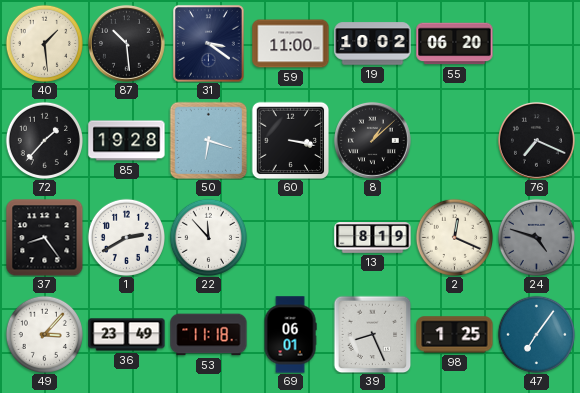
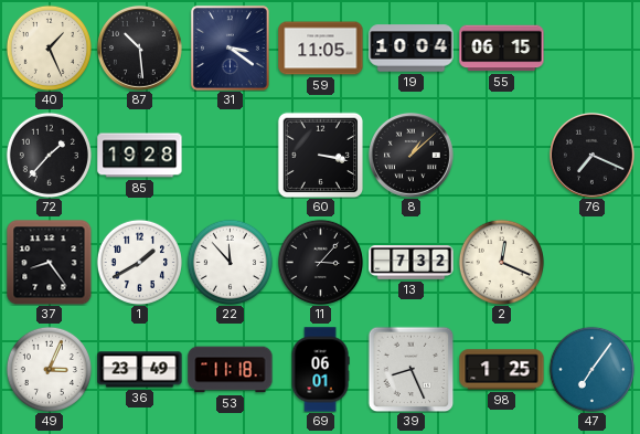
40: 1:29 -> 1:26 (49, 47)
59: 11:00 -> 11:05 (321, 49)
19: 10:02 -> 10:04 (412, 49)
55: 06:20 -> 06:15 (502, 49)
50: 6:18 -> none (208, 140)
1: 2:40 -> 1:40 (139, 262)
11: none -> 3:07 (320, 262)
13: 8:19 -> 7:32 (412, 263)
24: 4:48 -> none (536, 237)
49: 3:07 -> 3:04 (49, 369)
